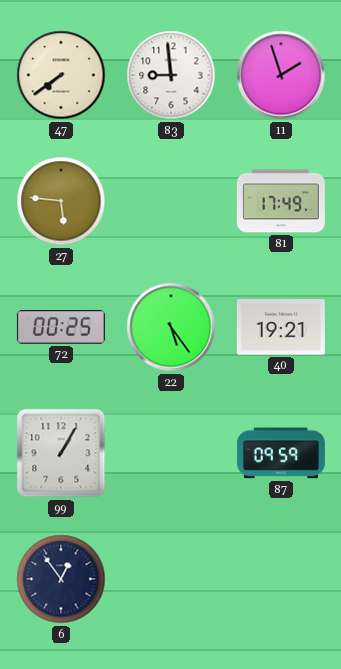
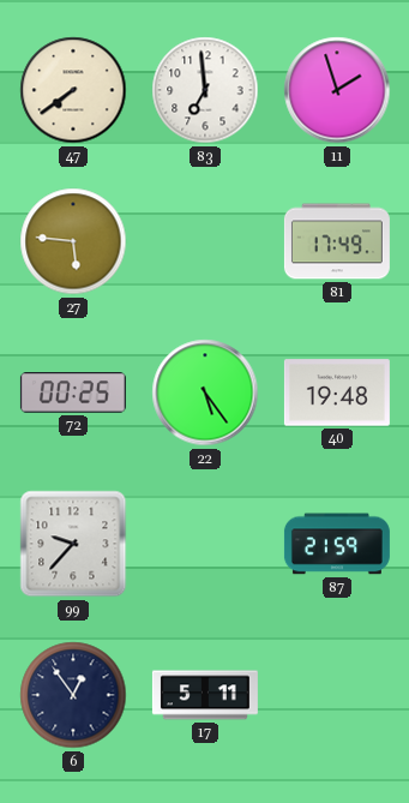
83: 8:59 -> 6:59 (205, 90)
40: 19:21 -> 19:48 (337, 392)
99: 1:05 -> 9:37 (73, 544)
87: 09:59 -> 21:59 (337, 544)
17: none -> 5:11 (205, 695)
